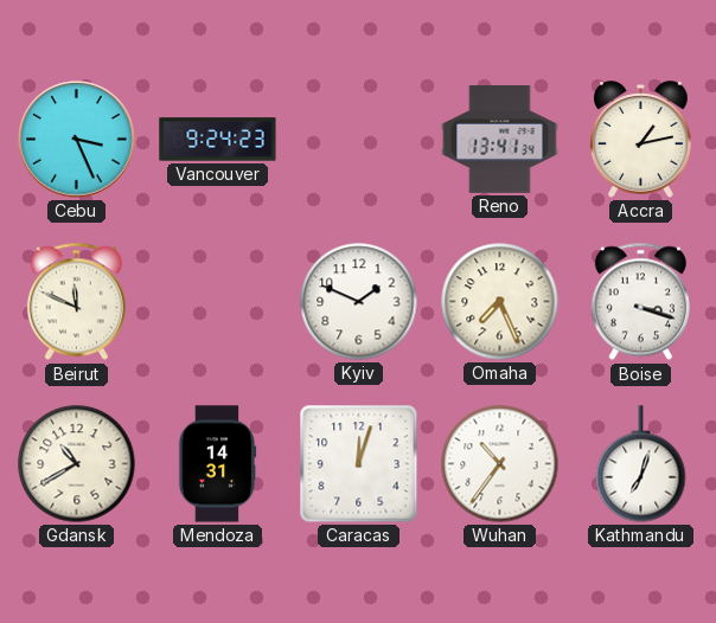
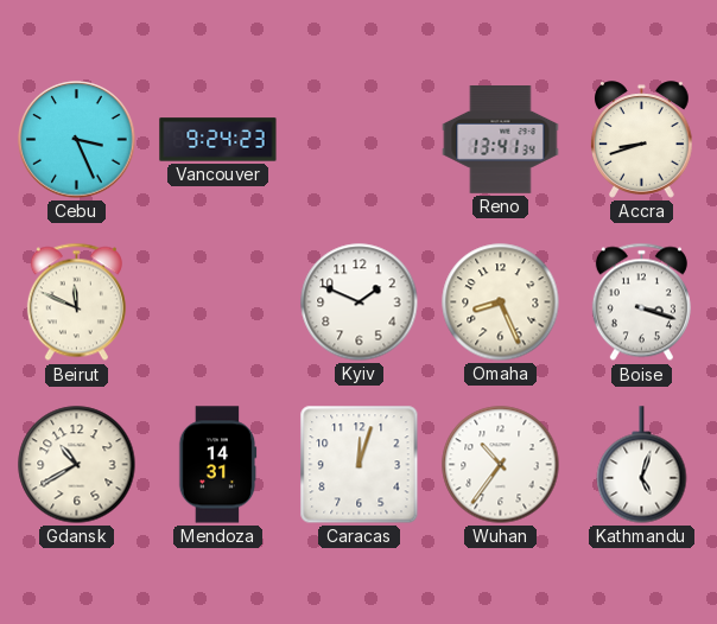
Accra: 1:13 -> 8:42 (642, 140)
Omaha: 7:26 -> 8:26 (501, 303)
Kathmandu: 7:03 -> 5:03 (642, 465)
